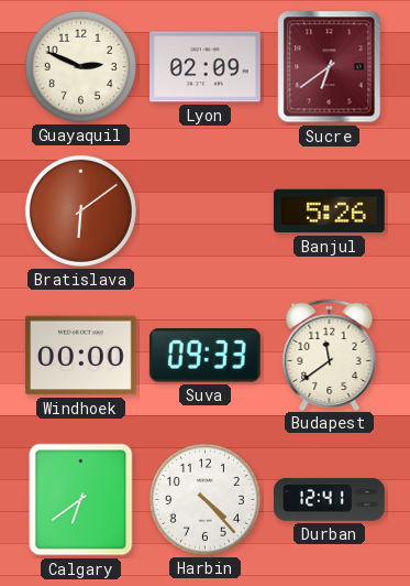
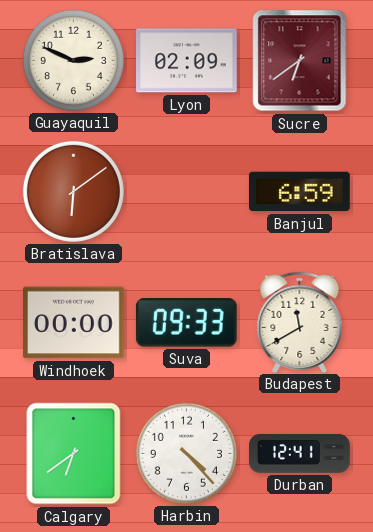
Banjul: 5:26 -> 6:59 (300, 192)
Budapest: 11:39 -> 11:40 (300, 322)
